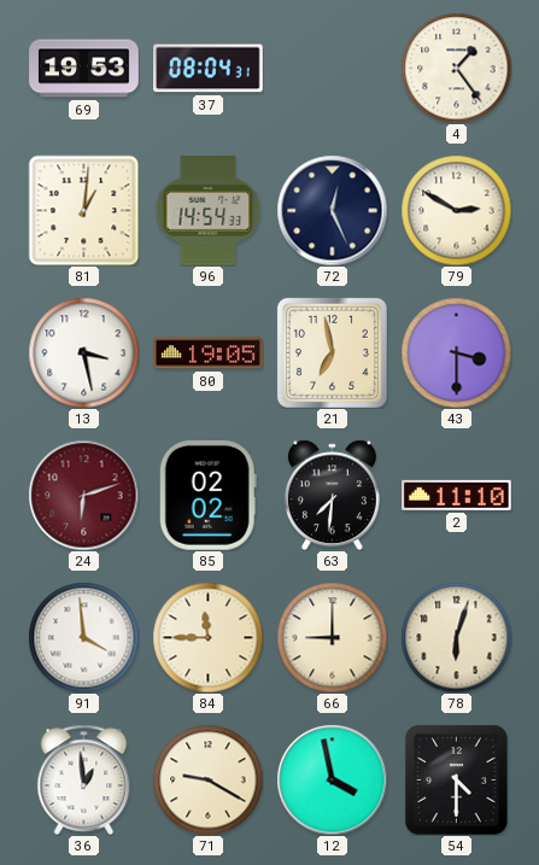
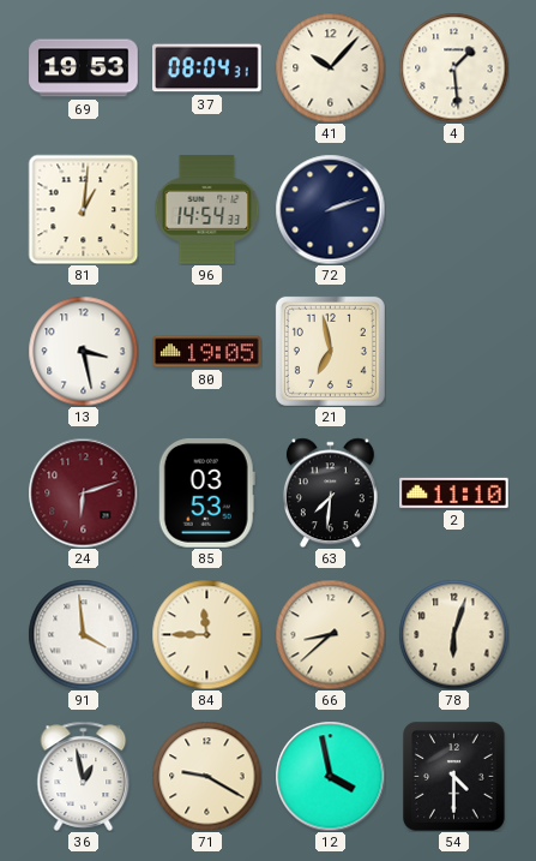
41: none -> 10:07 (330, 67)
4: 1:24 -> 1:29 (453, 67)
72: 12:26 -> 2:12 (330, 209)
79: 2:50 -> none (456, 210)
43: 3:30 -> none (456, 352)
85: 02:02 -> 03:53 (206, 494)
66: 9:00 -> 8:38 (330, 634)
36: 12:59 -> 12:58 (84, 776)
